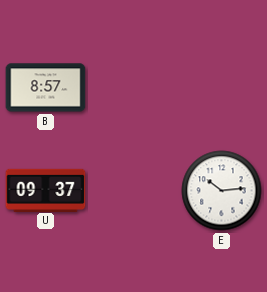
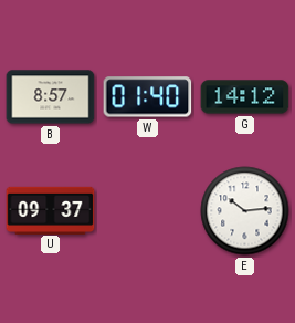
W: none -> 01:40 (148, 97)
G: none -> 14:12 (245, 97)
